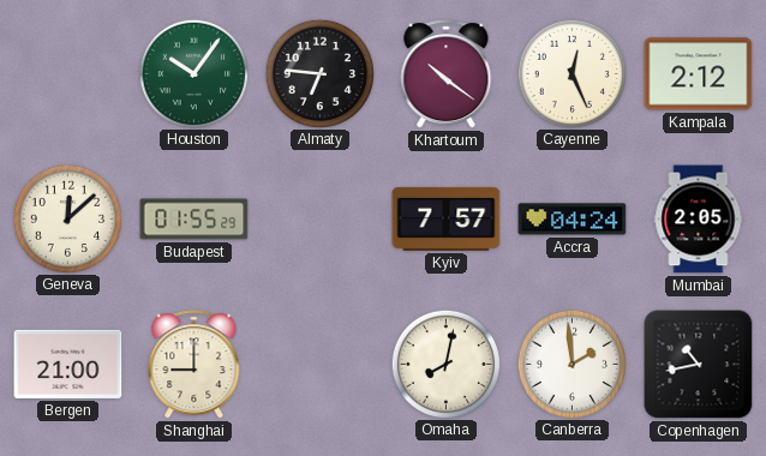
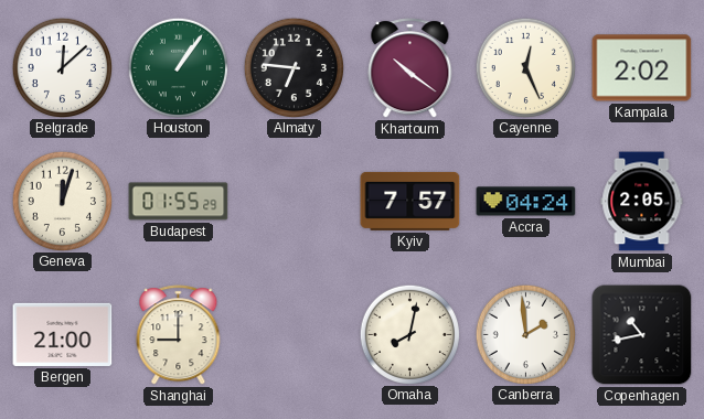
Belgrade: none -> 12:08 (62, 67)
Houston: 10:06 -> 1:06 (178, 67)
Kampala: 2:12 -> 2:02 (642, 68)
Geneva: 12:08 -> 12:03 (62, 201)
